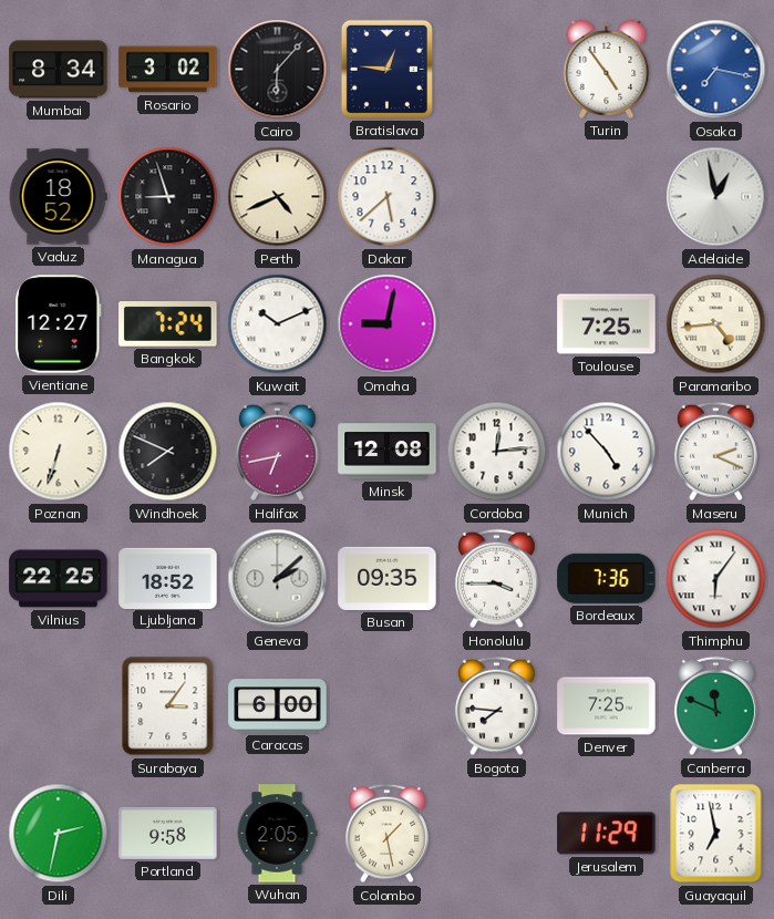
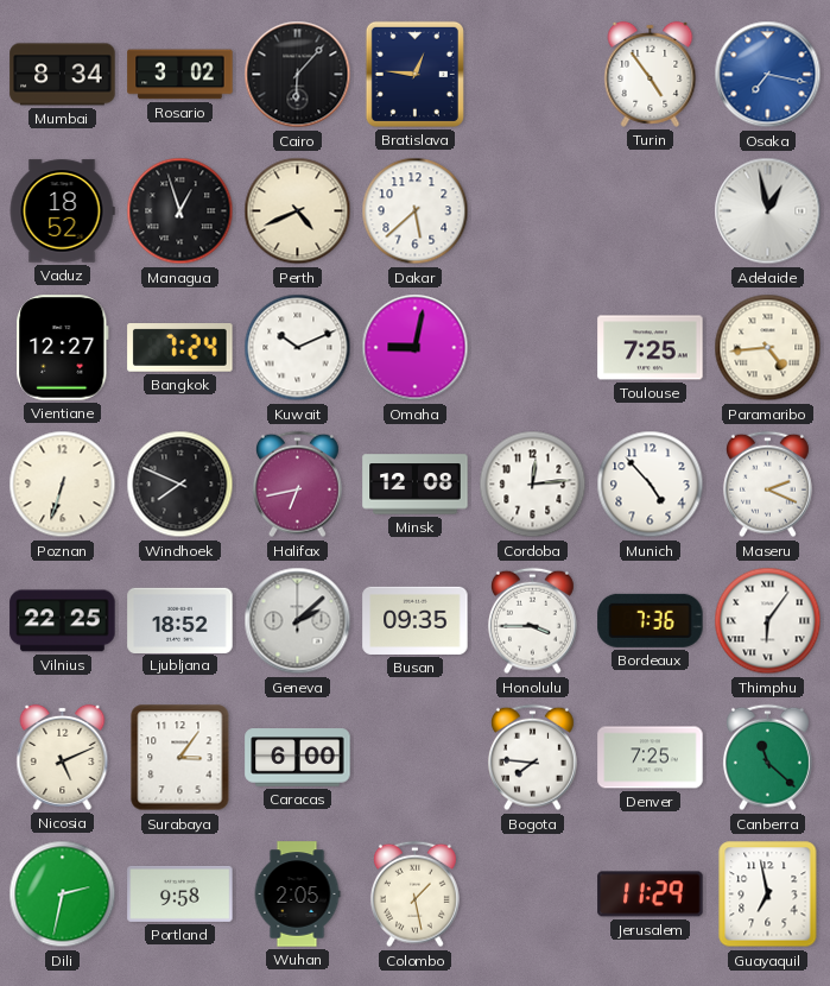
Managua: 8:57 -> 12:57 (180, 211)
Nicosia: none -> 5:11 (63, 757)
Canberra: 11:49 -> 11:22 (767, 758)
